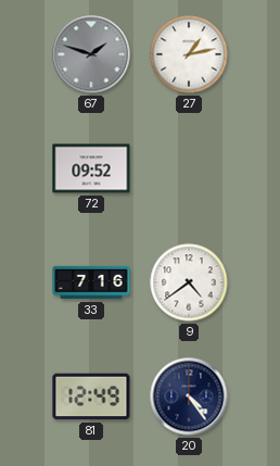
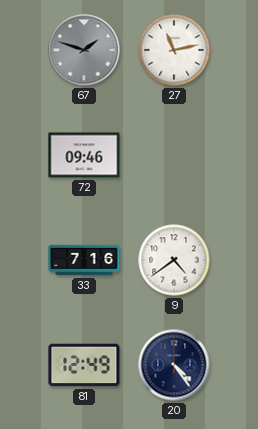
27: 1:13 -> 11:13 (174, 50)
72: 09:52 -> 09:46 (84, 155)
